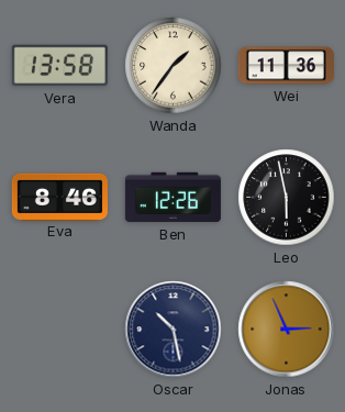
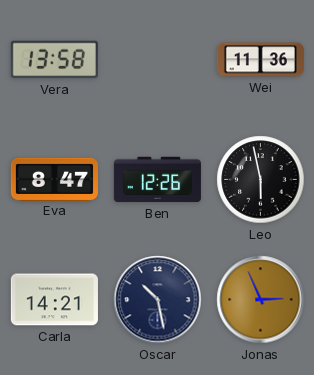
Wanda: 1:36 -> none (174, 66)
Eva: 8:46 -> 8:47 (54, 179)
Carla: none -> 14:21 (54, 300)
